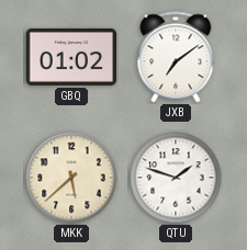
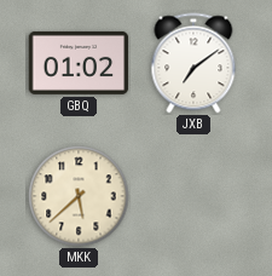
QTU: 1:48 -> none (176, 178)
